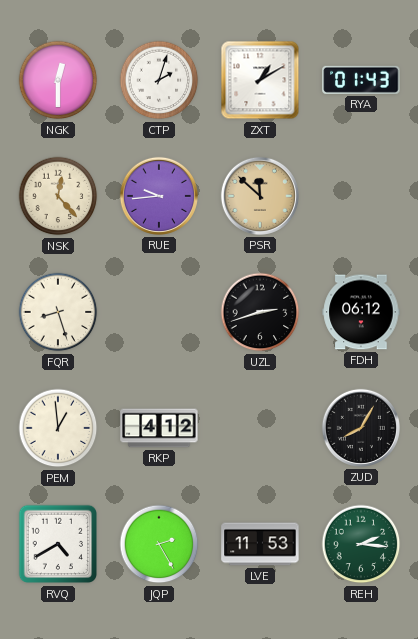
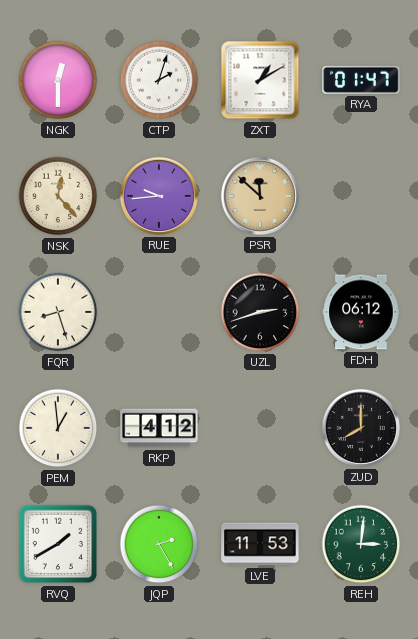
RYA: 01:43 -> 01:47 (361, 80)
ZUD: 8:05 -> 8:00 (361, 428)
RVQ: 4:40 -> 1:40 (58, 544)
REH: 2:16 -> 3:01 (361, 544)
